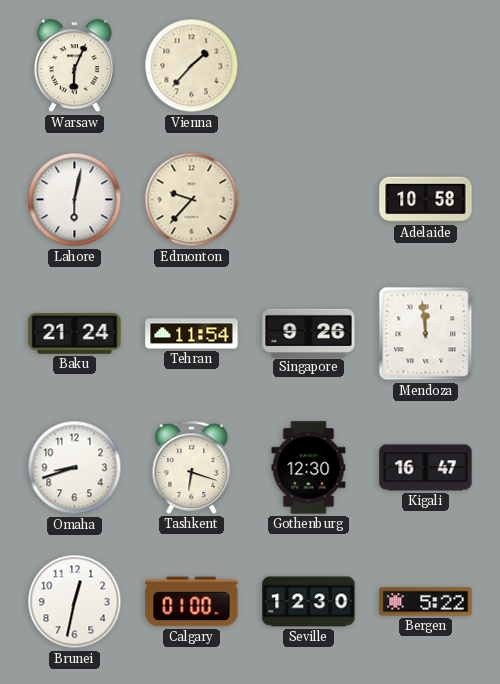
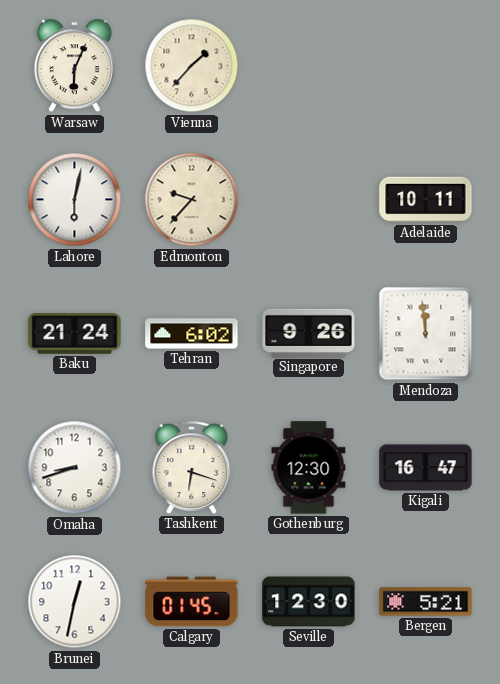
Adelaide: 10:58 -> 10:11 (426, 200)
Tehran: 11:54 -> 6:02 (192, 334)
Calgary: 01:00 -> 01:45 (192, 602)
Bergen: 5:22 -> 5:21 (426, 602)
